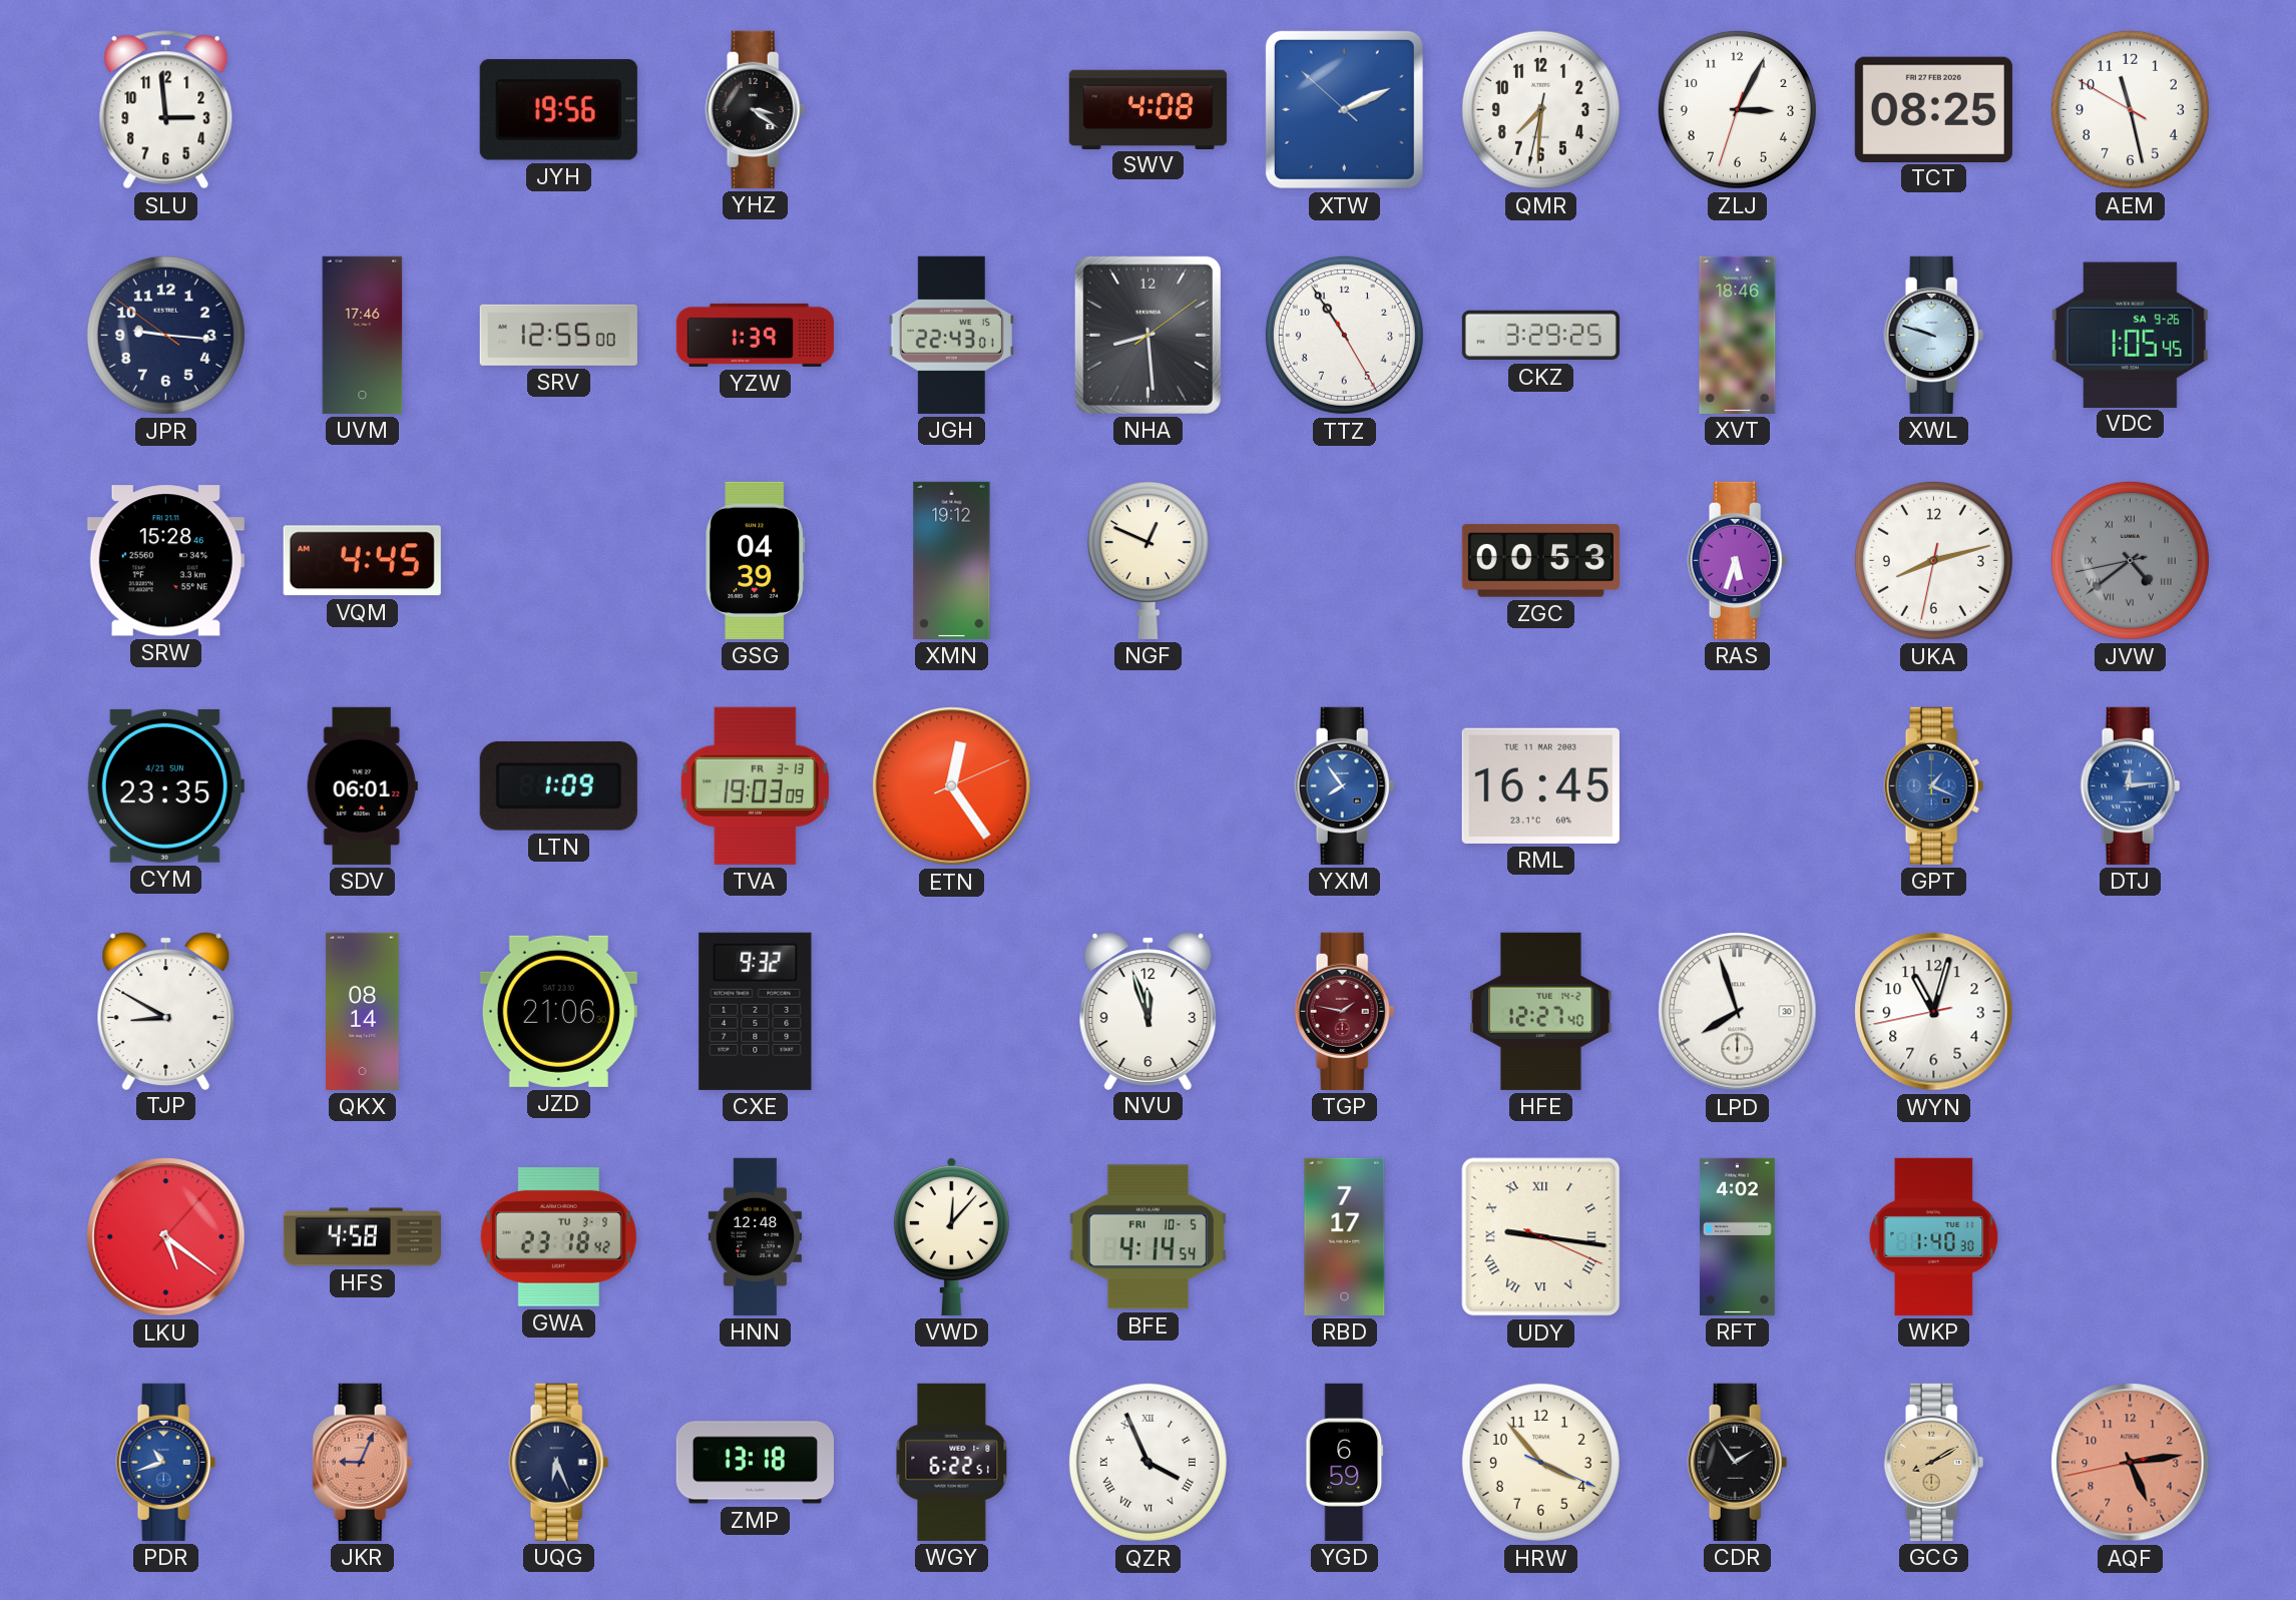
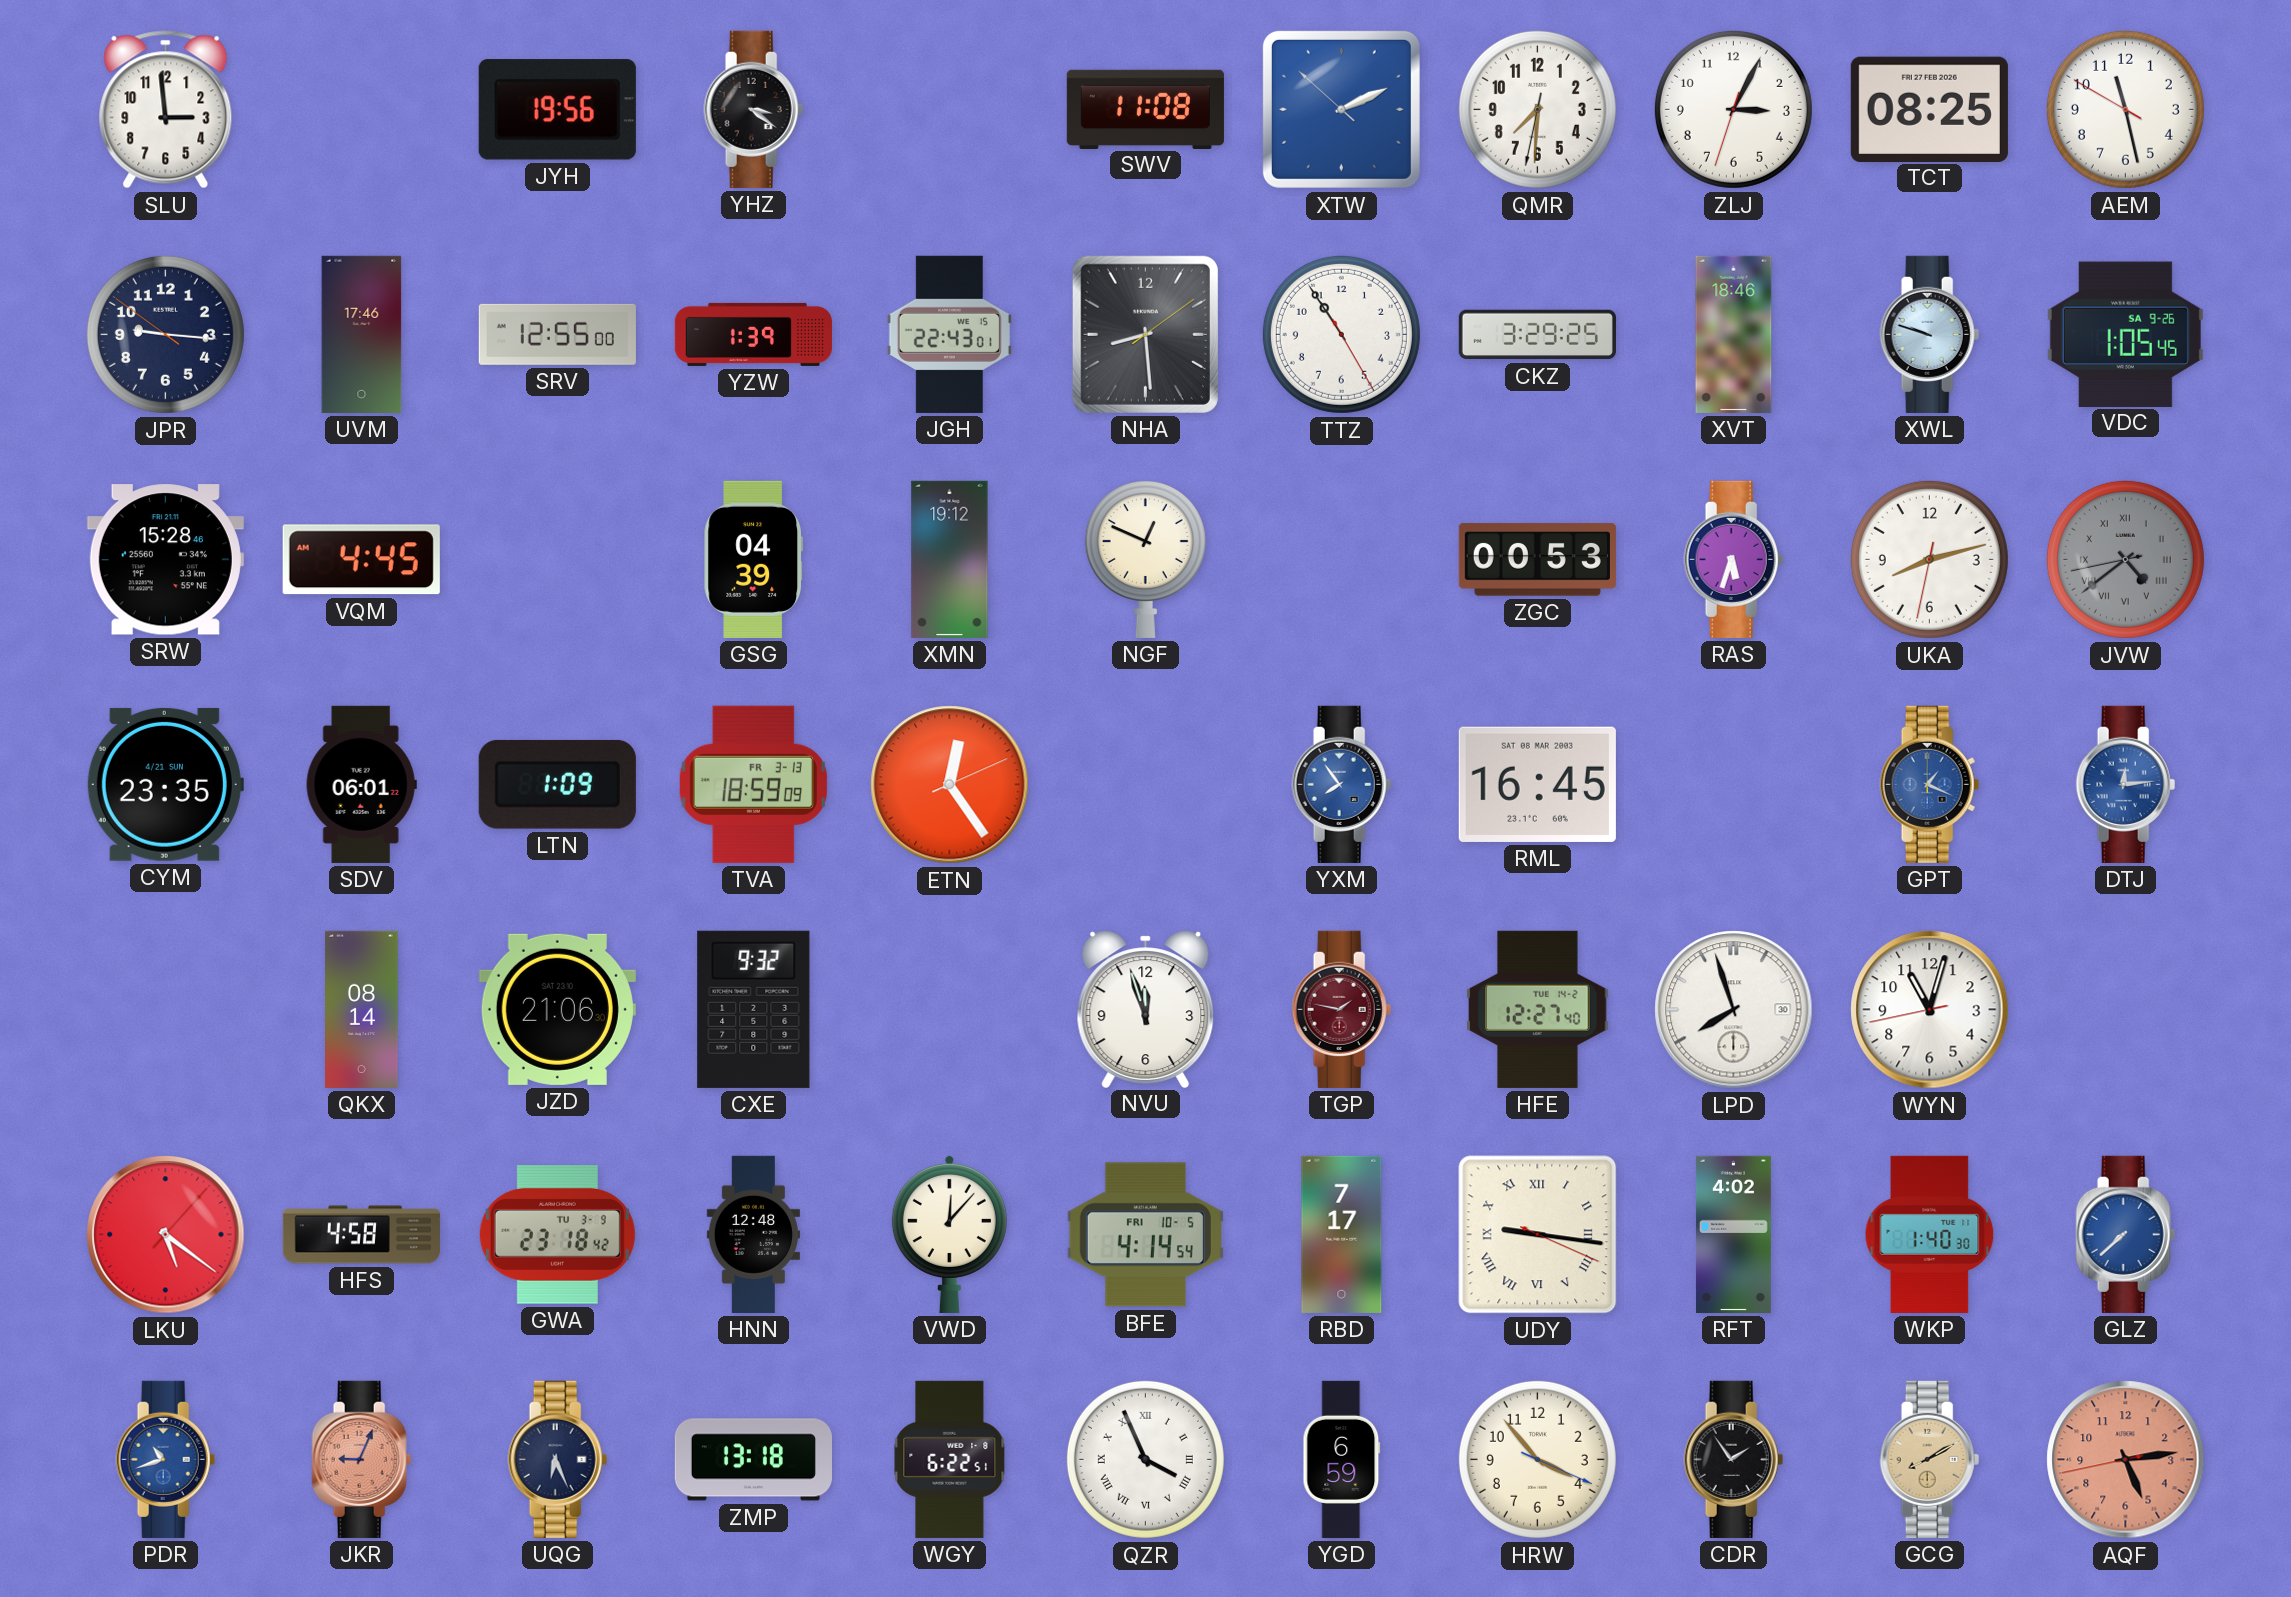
SWV: 4:08 -> 11:08 (1145, 109)
TVA: 19:03 -> 18:59 (753, 784)
RML date: TUE 11 MAR 2003 -> SAT 08 MAR 2003 (1537, 784)
TJP: 8:50 -> none (166, 1011)
GLZ: none -> 7:38 (2126, 1234)
